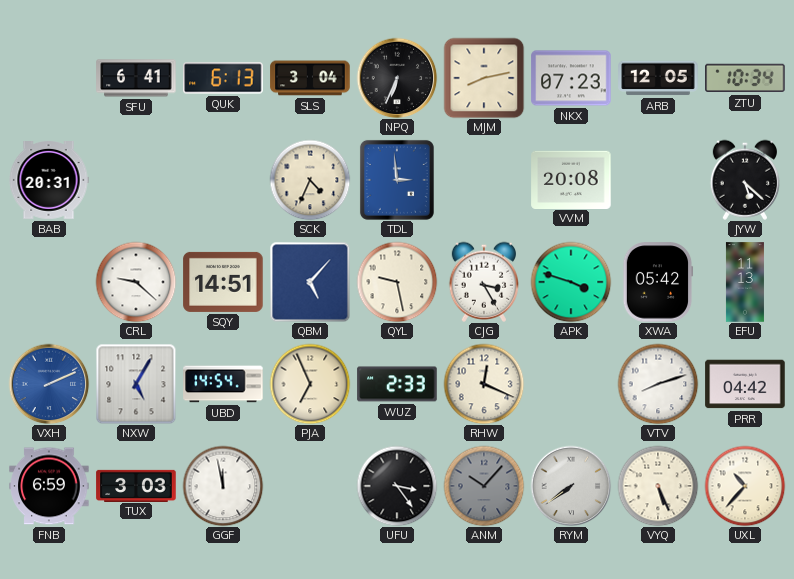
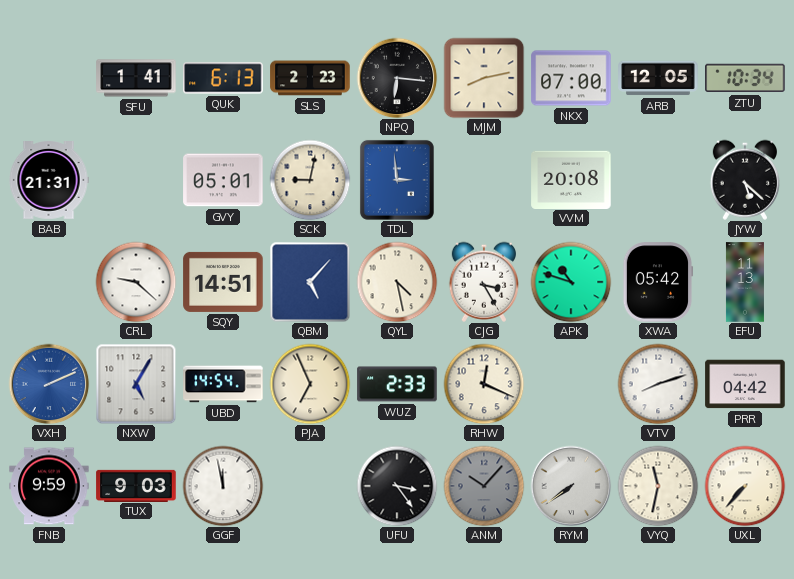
SFU: 6:41 -> 1:41 (136, 78)
SLS: 3:04 -> 2:23 (310, 78)
NPQ: 6:34 -> 6:16 (397, 78)
NKX: 07:23 -> 07:00 (571, 78)
BAB: 20:31 -> 21:31 (49, 181)
GVY: none -> 05:01 (223, 180)
SCK: 4:34 -> 9:02 (310, 180)
QYL: 9:28 -> 4:28 (397, 282)
APK: 3:48 -> 10:48 (571, 282)
FNB: 6:59 -> 9:59 (49, 486)
TUX: 3:03 -> 9:03 (136, 485)
VYQ: 5:26 -> 11:32 (658, 486)
UXL: 10:37 -> 7:37 (745, 486)
